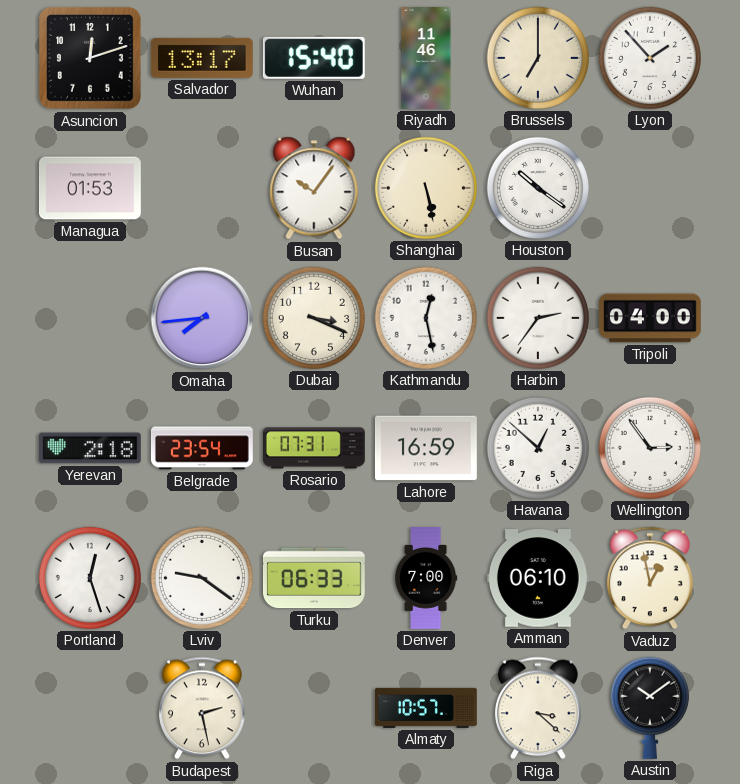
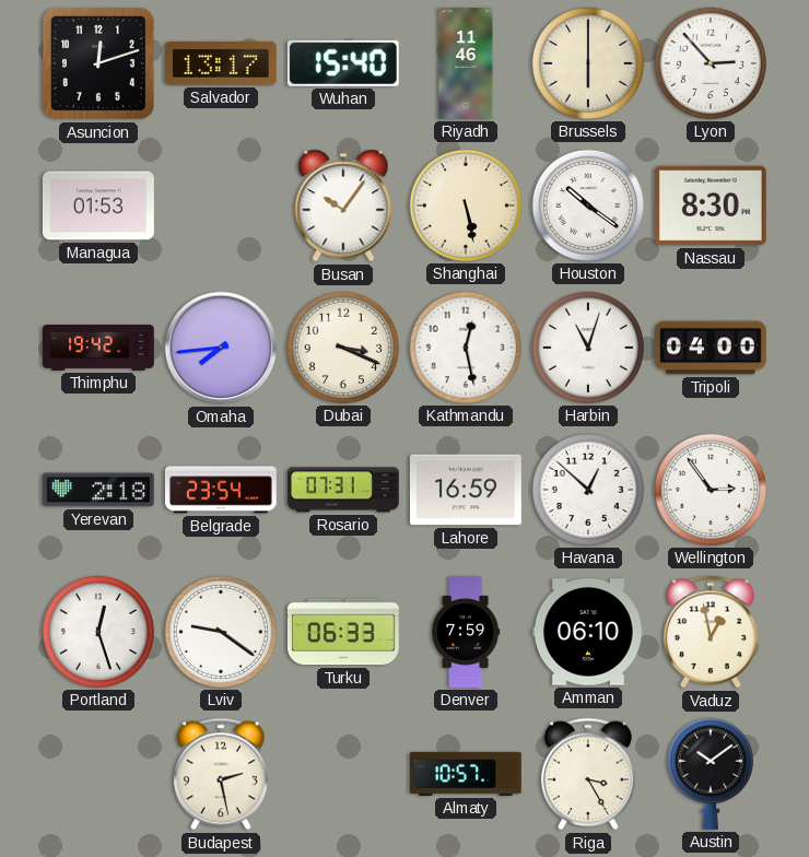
Brussels: 7:00 -> 6:00 (588, 63)
Lyon: 1:53 -> 2:53 (711, 63)
Nassau: none -> 8:30 (711, 206)
Thimphu: none -> 19:42 (99, 349)
Harbin: 2:36 -> 11:03 (588, 348)
Denver: 7:00 -> 7:59 (466, 633)
Riga: 3:22 -> 3:25 (588, 774)
